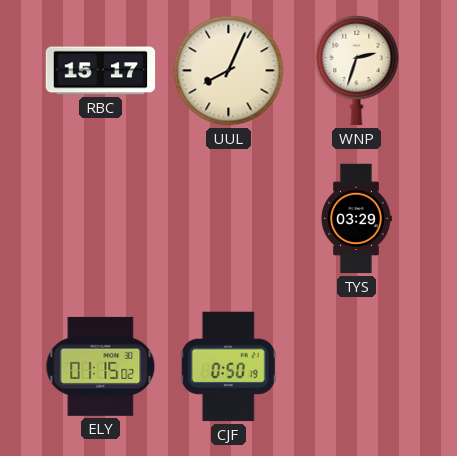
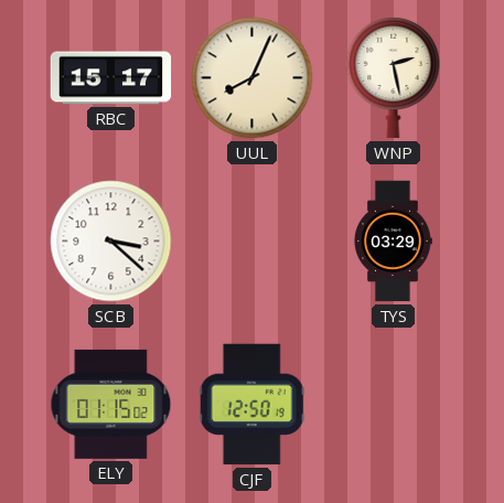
WNP: 2:33 -> 2:28 (394, 77)
SCB: none -> 3:22 (111, 242)
CJF: 0:50 -> 12:50 (251, 405)
